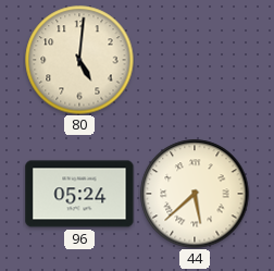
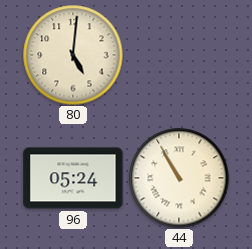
44: 5:38 -> 10:55 (179, 178)
